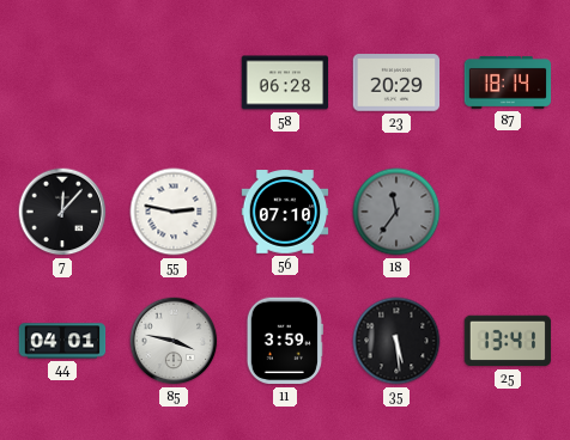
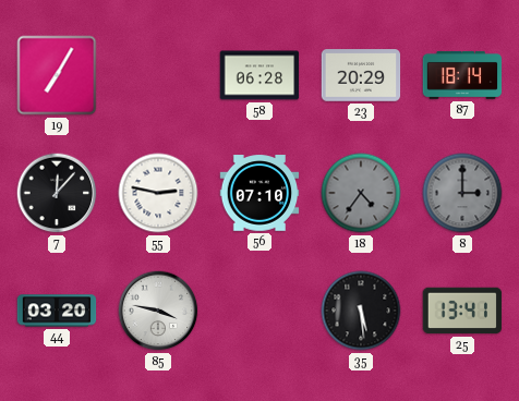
19: none -> 7:05 (57, 75)
18: 11:36 -> 4:36 (361, 193)
8: none -> 3:00 (462, 193)
44: 04:01 -> 03:20 (57, 311)
11: 3:59 -> none (285, 341)
